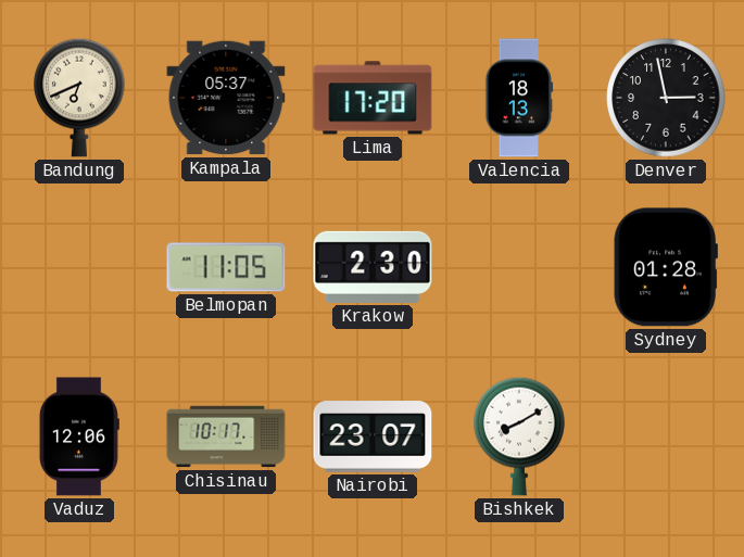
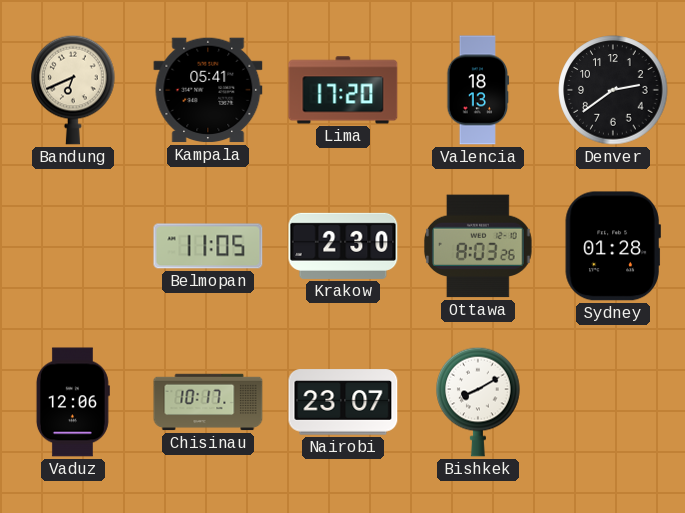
Kampala: 05:37 -> 05:41 (208, 90)
Denver: 2:58 -> 2:39 (613, 90)
Ottawa: none -> 8:03 (479, 246)
